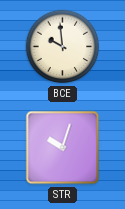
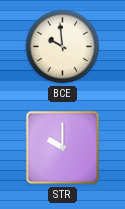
STR: 10:03 -> 10:00 (63, 148)
